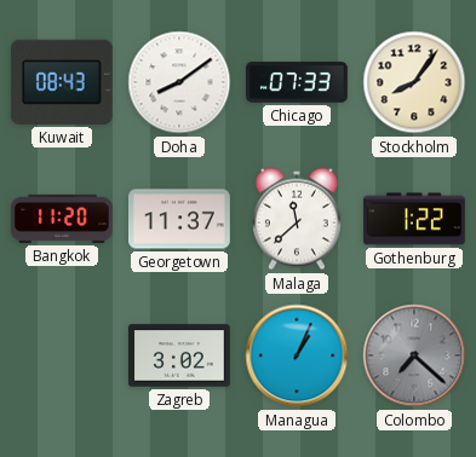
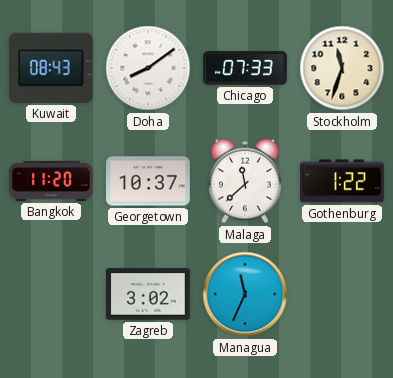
Stockholm: 8:06 -> 11:33 (342, 68)
Georgetown: 11:37 -> 10:37 (149, 181)
Managua: 1:04 -> 11:34 (245, 294)
Colombo: 7:22 -> none (414, 355)
